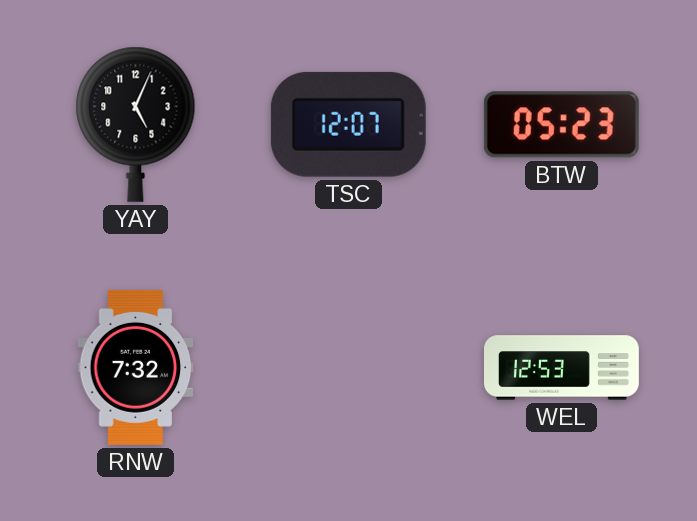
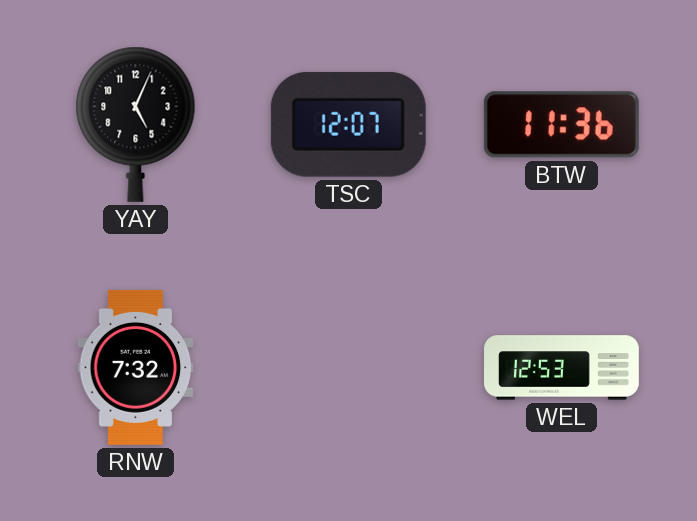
BTW: 05:23 -> 11:36 (561, 125)
